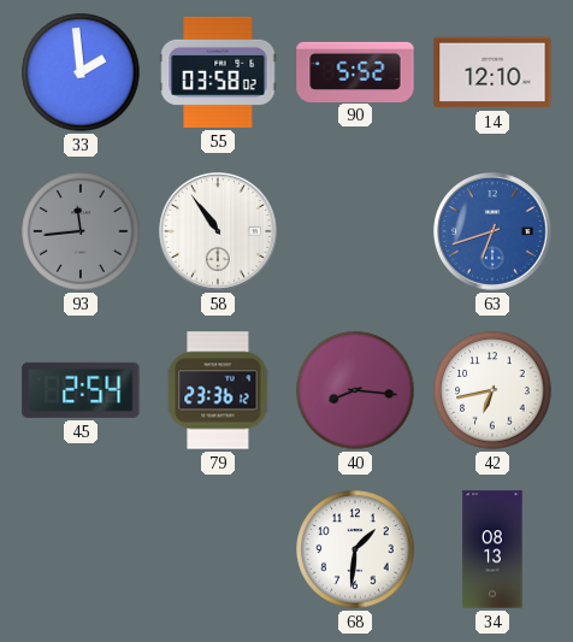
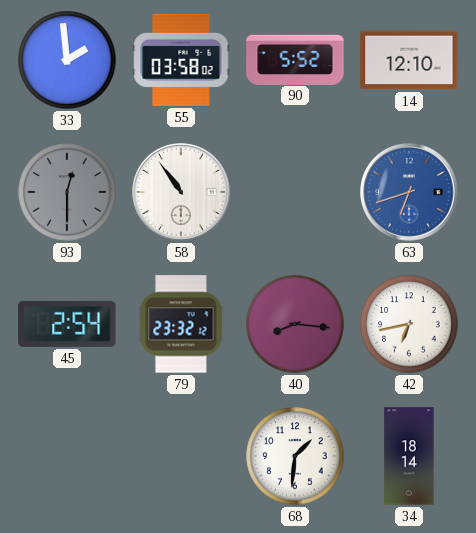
93: 11:44 -> 12:30 (67, 192)
79: 23:36 -> 23:32 (181, 324)
34: 08:13 -> 18:14 (409, 456)
